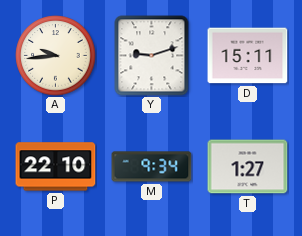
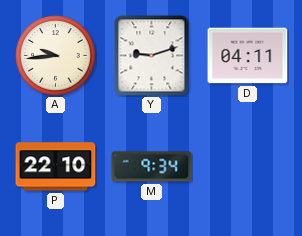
D: 15:11 -> 04:11 (248, 56)
T: 1:27 -> none (248, 167)
